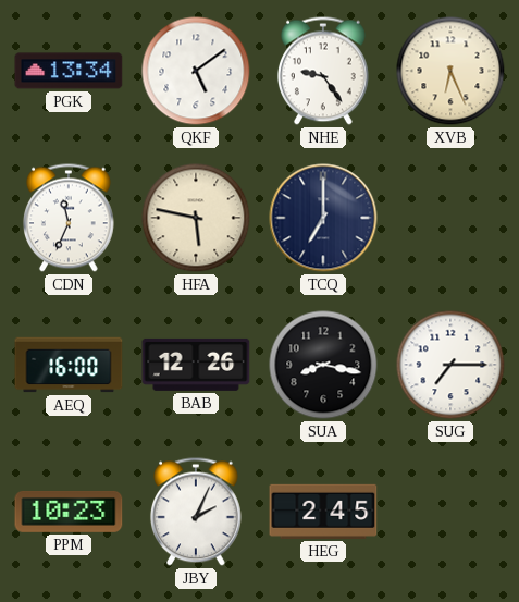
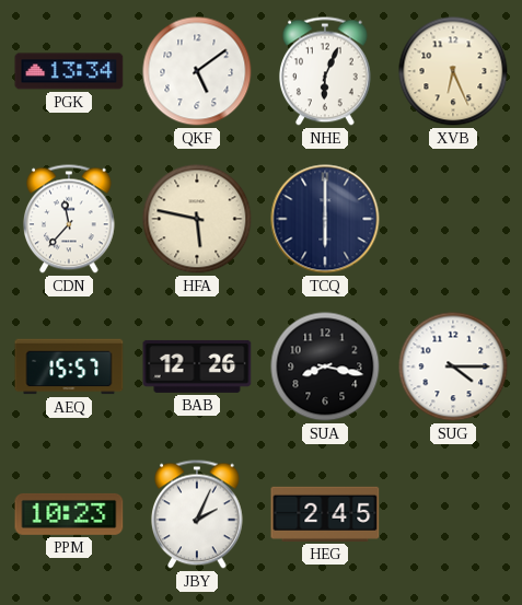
NHE: 9:24 -> 6:04 (325, 71)
CDN: 11:34 -> 11:37 (69, 219)
TCQ: 7:00 -> 6:00 (325, 219)
AEQ: 16:00 -> 15:57 (69, 367)
SUG: 7:15 -> 4:15 (453, 367)
